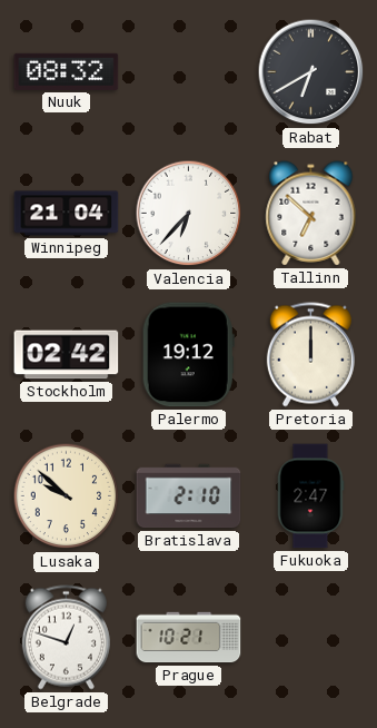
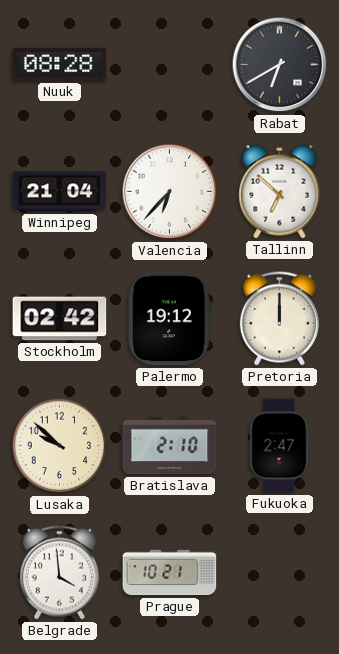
Nuuk: 08:32 -> 08:28 (60, 64)
Belgrade: 12:48 -> 3:59 (59, 573)
